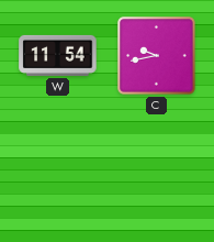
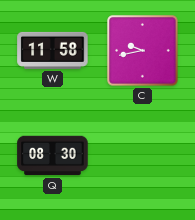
W: 11:54 -> 11:58 (53, 50)
Q: none -> 08:30 (53, 156)
